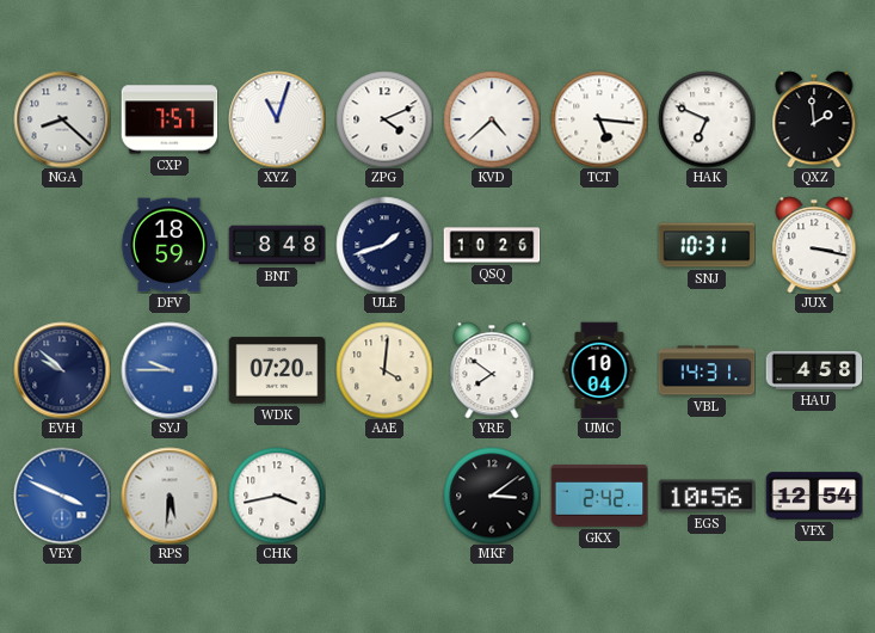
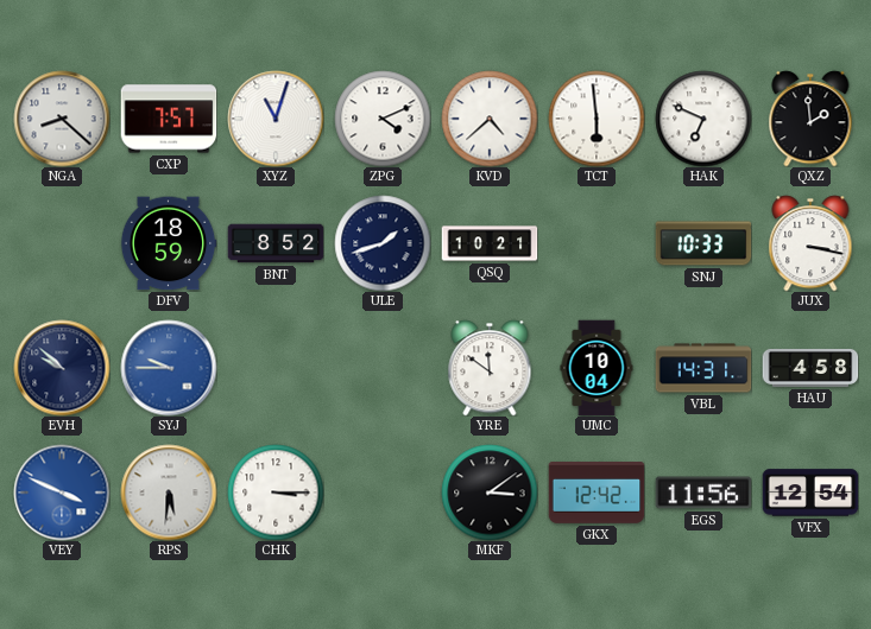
TCT: 5:16 -> 5:59 (597, 119)
BNT: 8:48 -> 8:52 (276, 243)
QSQ: 10:26 -> 10:21 (490, 243)
SNJ: 10:31 -> 10:33 (703, 243)
WDK: 07:20 -> none (277, 370)
AAE: 4:01 -> none (384, 370)
YRE: 7:51 -> 11:51 (490, 368)
CHK: 3:43 -> 3:15 (276, 493)
GKX: 2:42 -> 12:42 (597, 494)
EGS: 10:56 -> 11:56 (703, 493)
